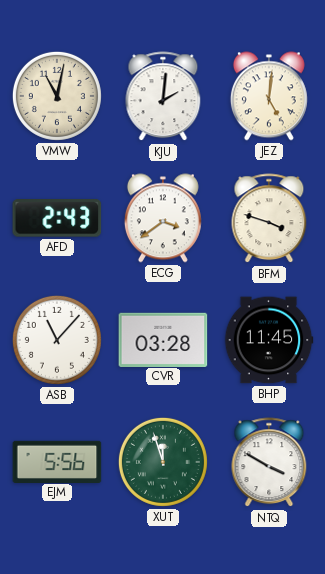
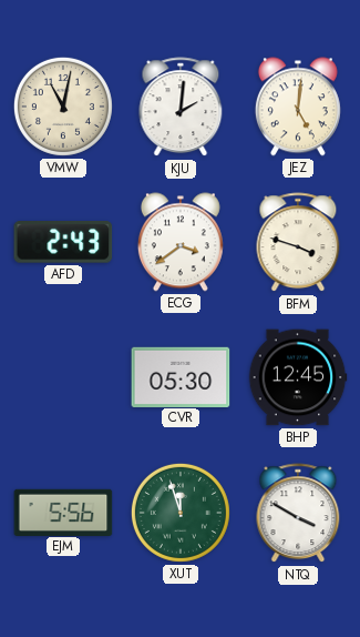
ASB: 11:07 -> none (57, 340)
CVR: 03:28 -> 05:30 (181, 376)
BHP: 11:45 -> 12:45 (298, 377)
